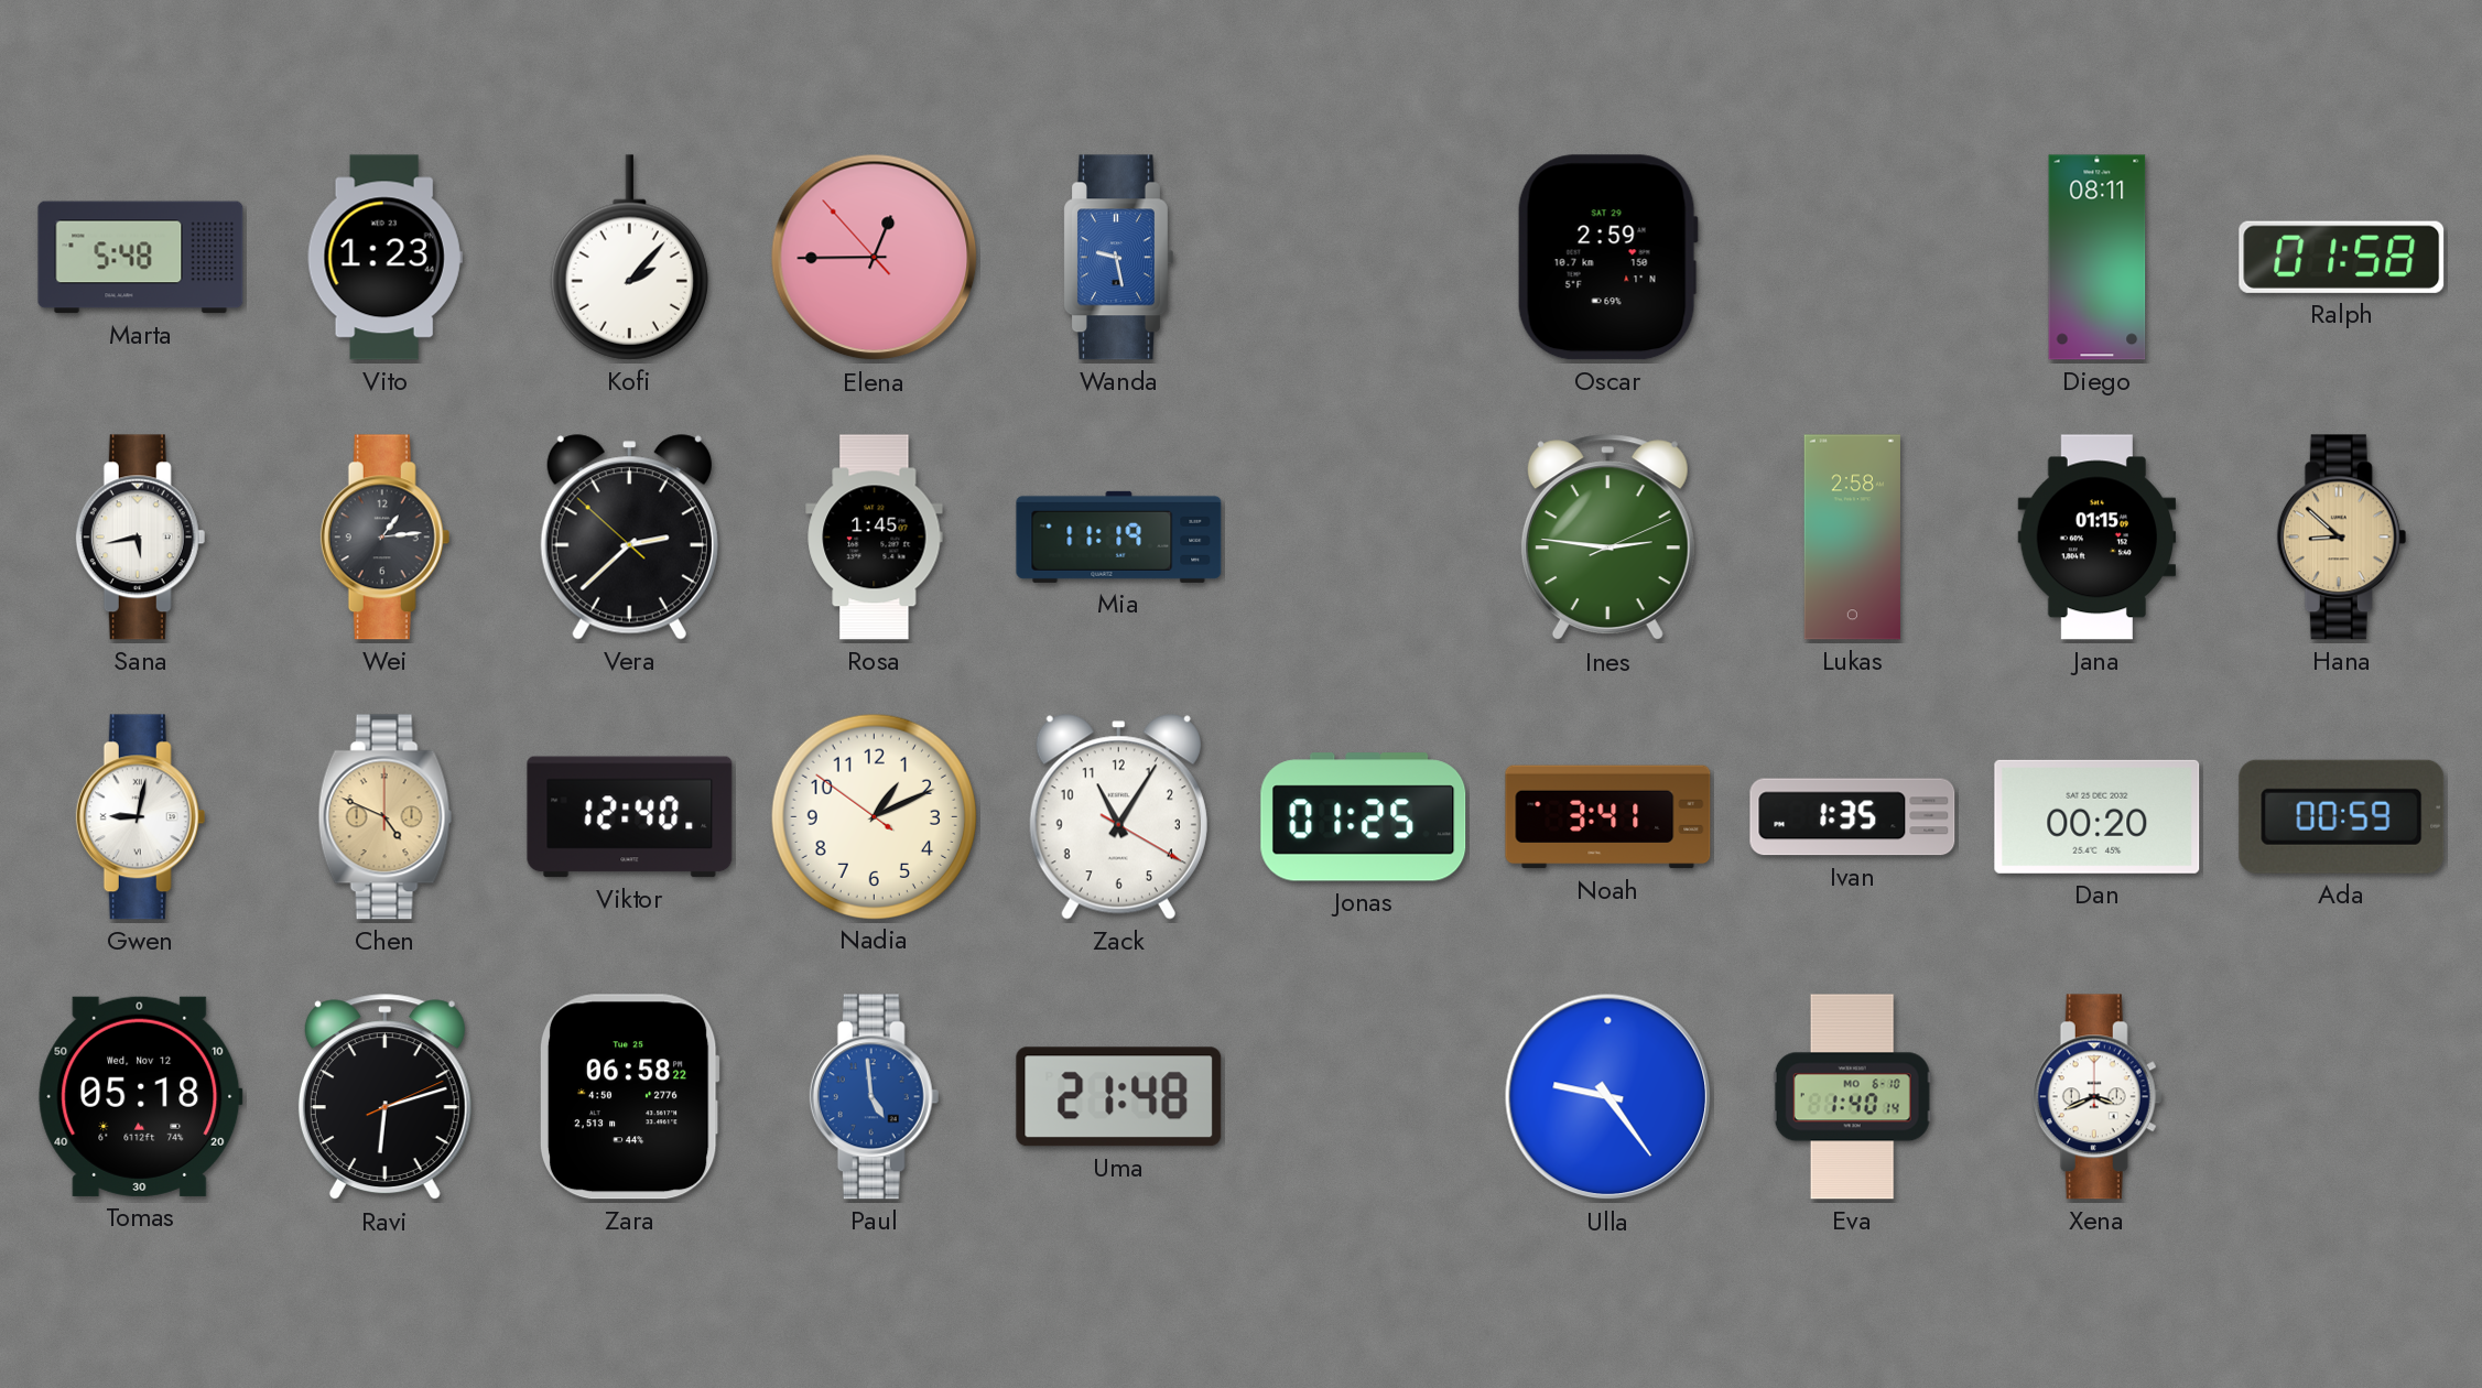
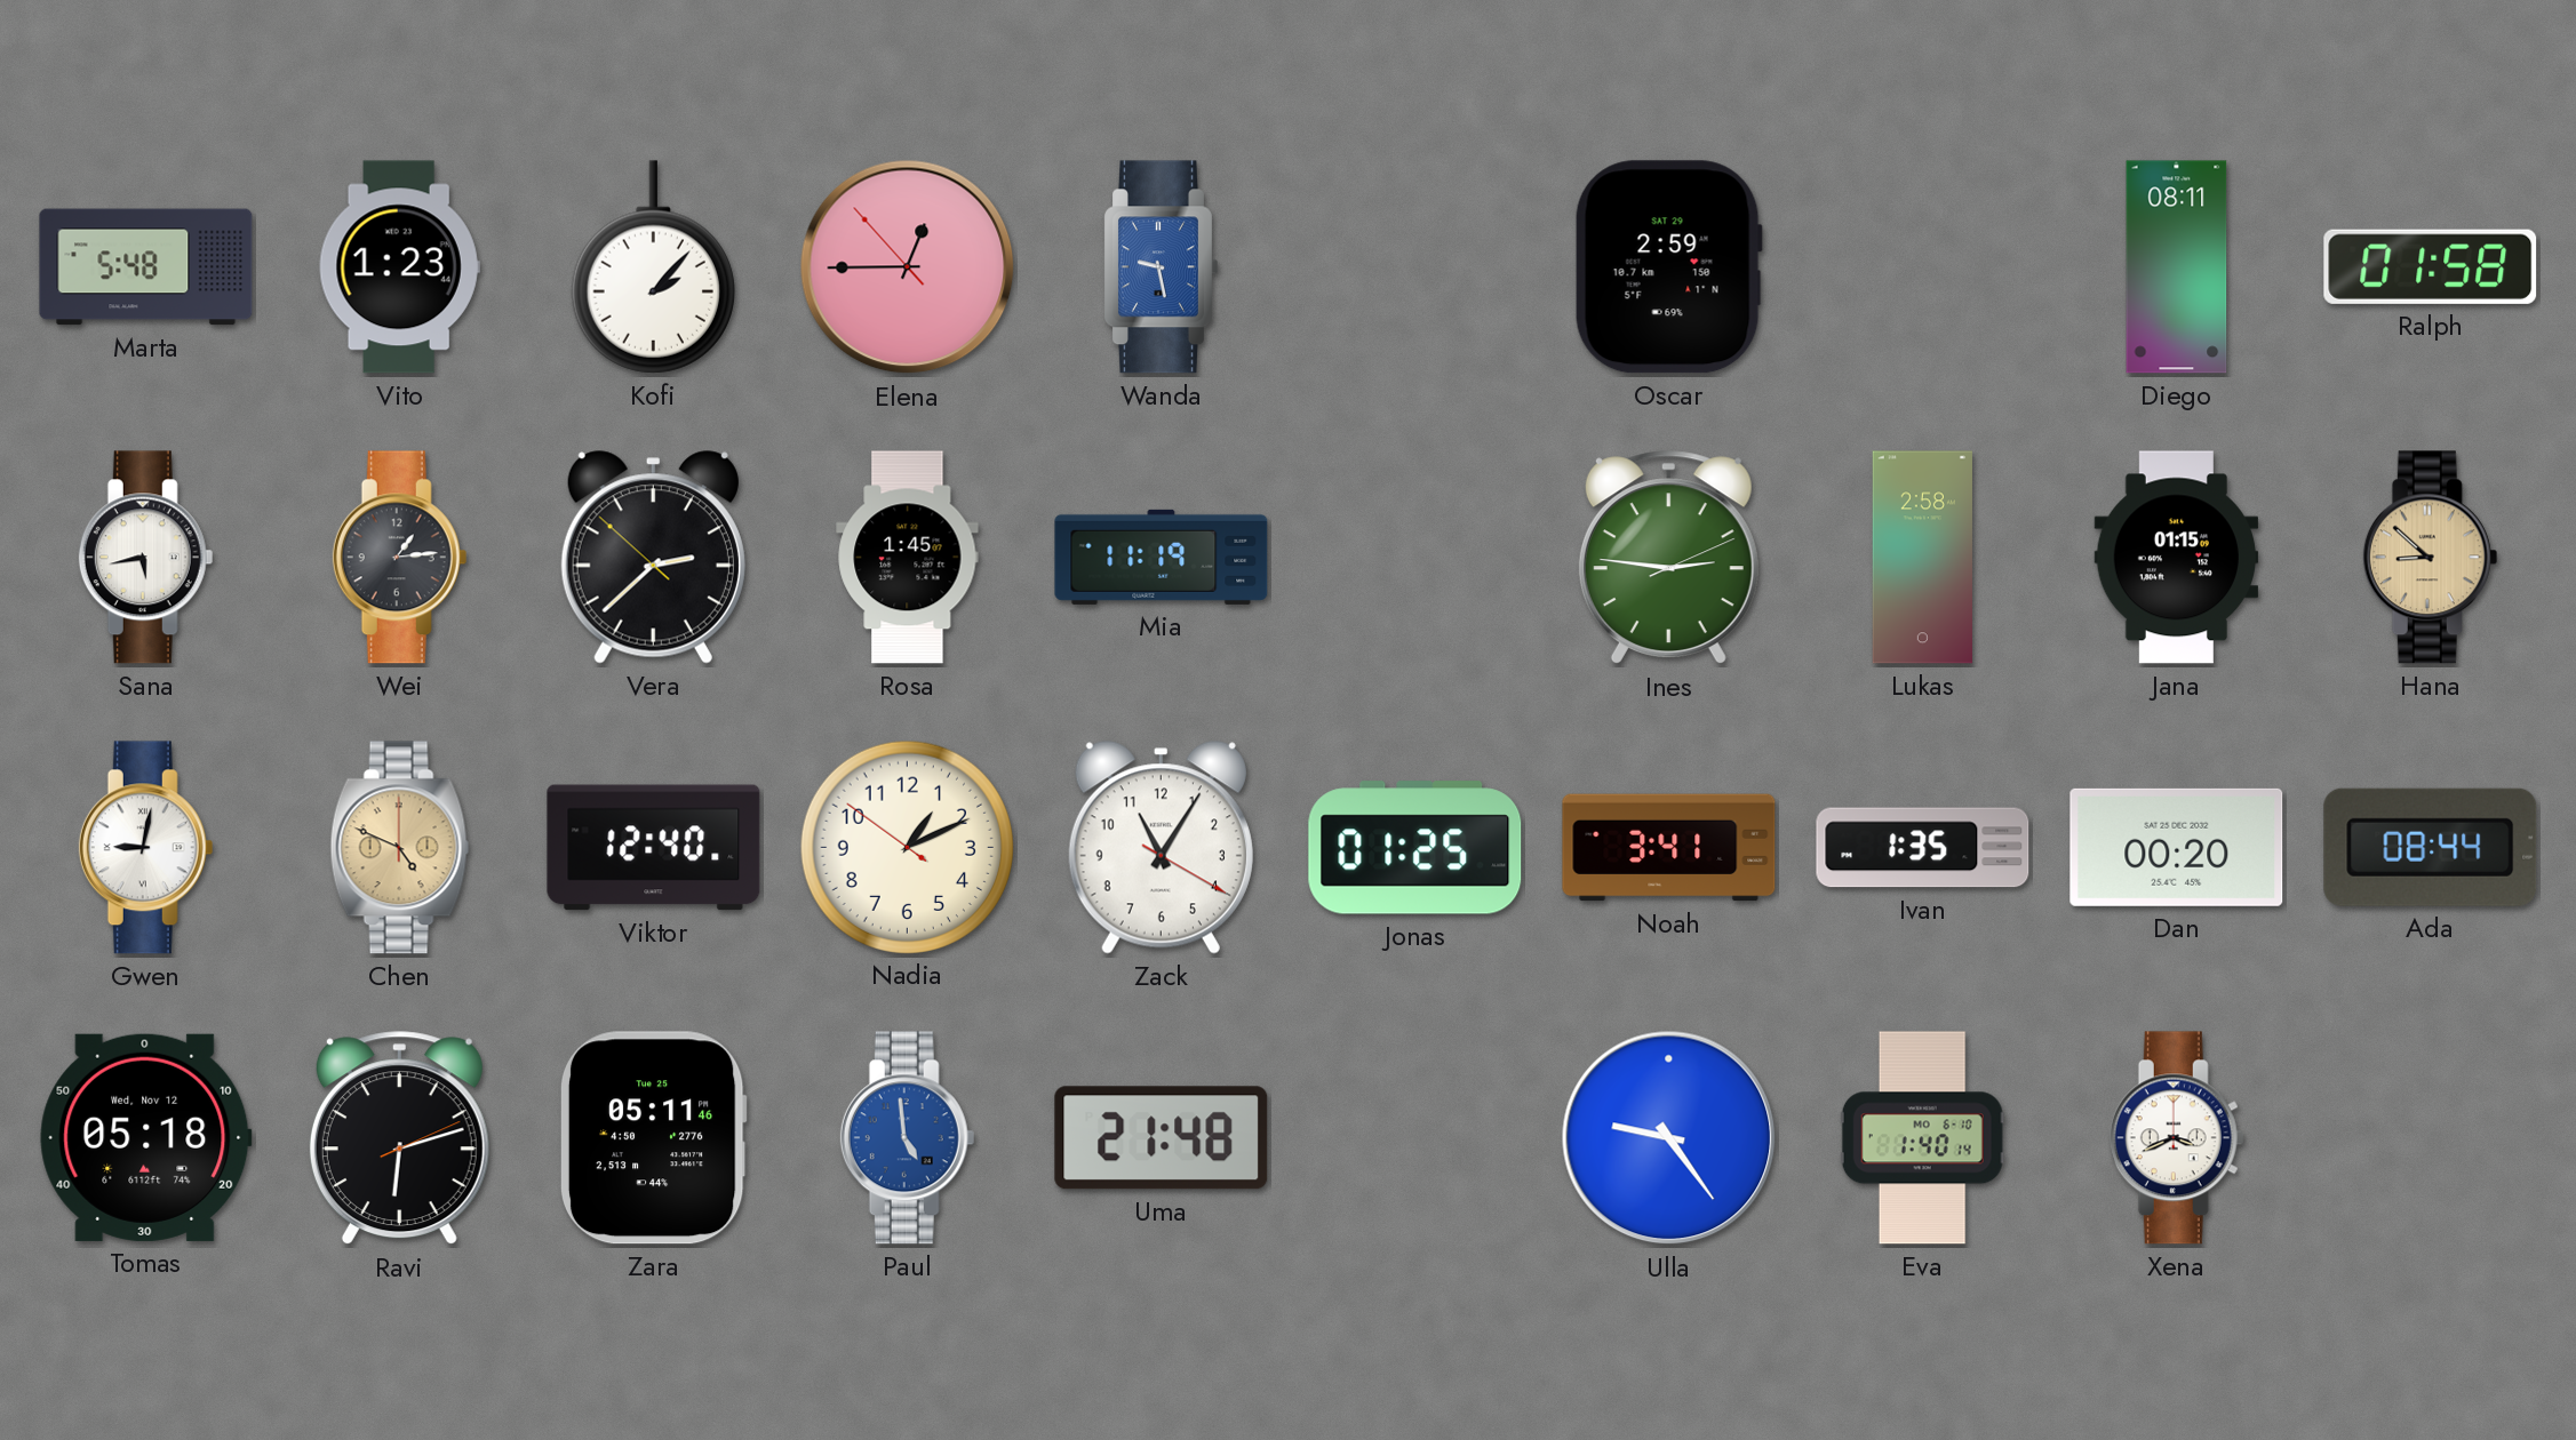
Ada: 00:59 -> 08:44 (2431, 847)
Zara: 06:58 -> 05:11 (653, 1138)
